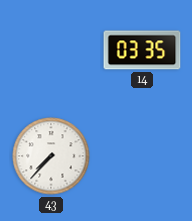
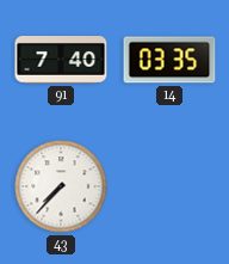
91: none -> 7:40 (61, 61)
